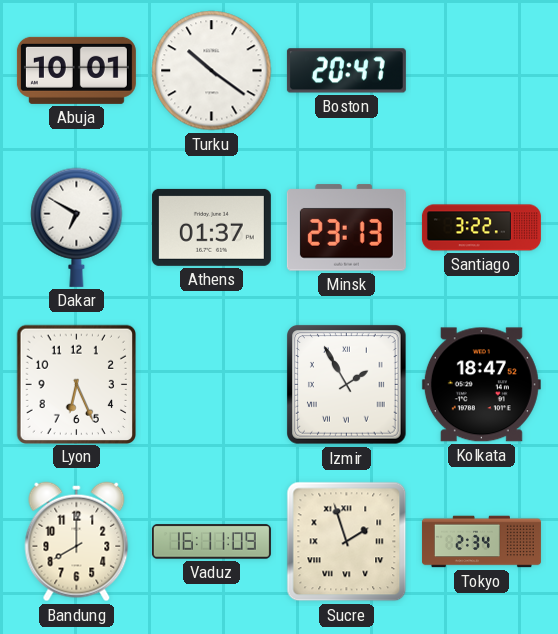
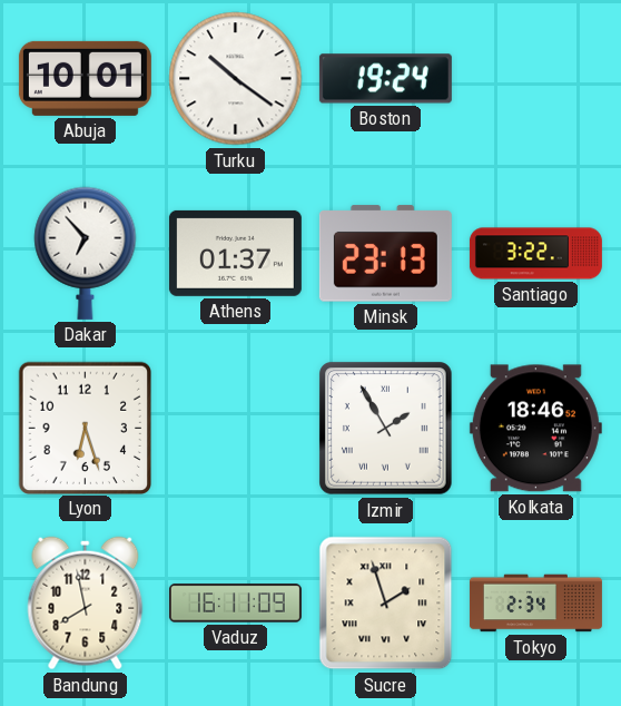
Boston: 20:47 -> 19:24 (385, 79)
Dakar: 6:50 -> 6:53 (86, 253)
Lyon: 6:26 -> 6:27 (85, 428)
Kolkata: 18:47 -> 18:46 (535, 429)
Bandung: 8:00 -> 7:58 (86, 604)
